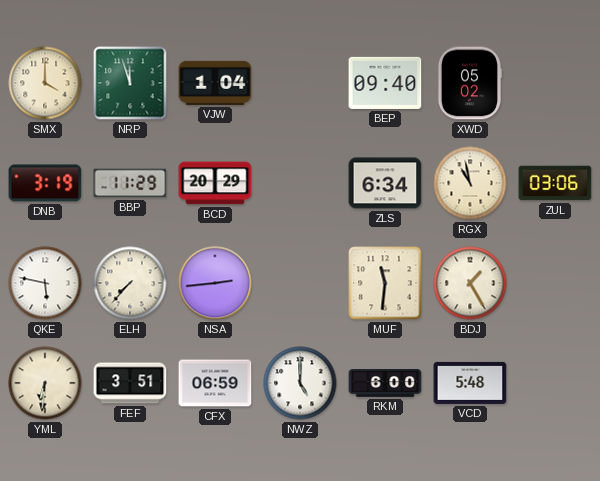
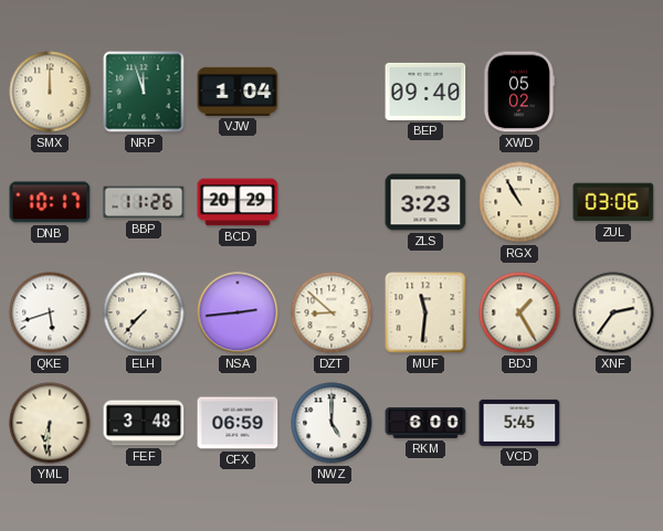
SMX: 4:00 -> 12:00 (50, 92)
DNB: 3:19 -> 10:17 (50, 202)
BBP: 11:29 -> 11:26 (144, 202)
ZLS: 6:34 -> 3:23 (425, 202)
RGX: 10:58 -> 10:55 (519, 202)
QKE: 5:47 -> 5:42 (50, 312)
DZT: none -> 8:52 (331, 312)
XNF: none -> 2:36 (613, 312)
FEF: 3:51 -> 3:48 (144, 423)
VCD: 5:48 -> 5:45 (519, 423)
